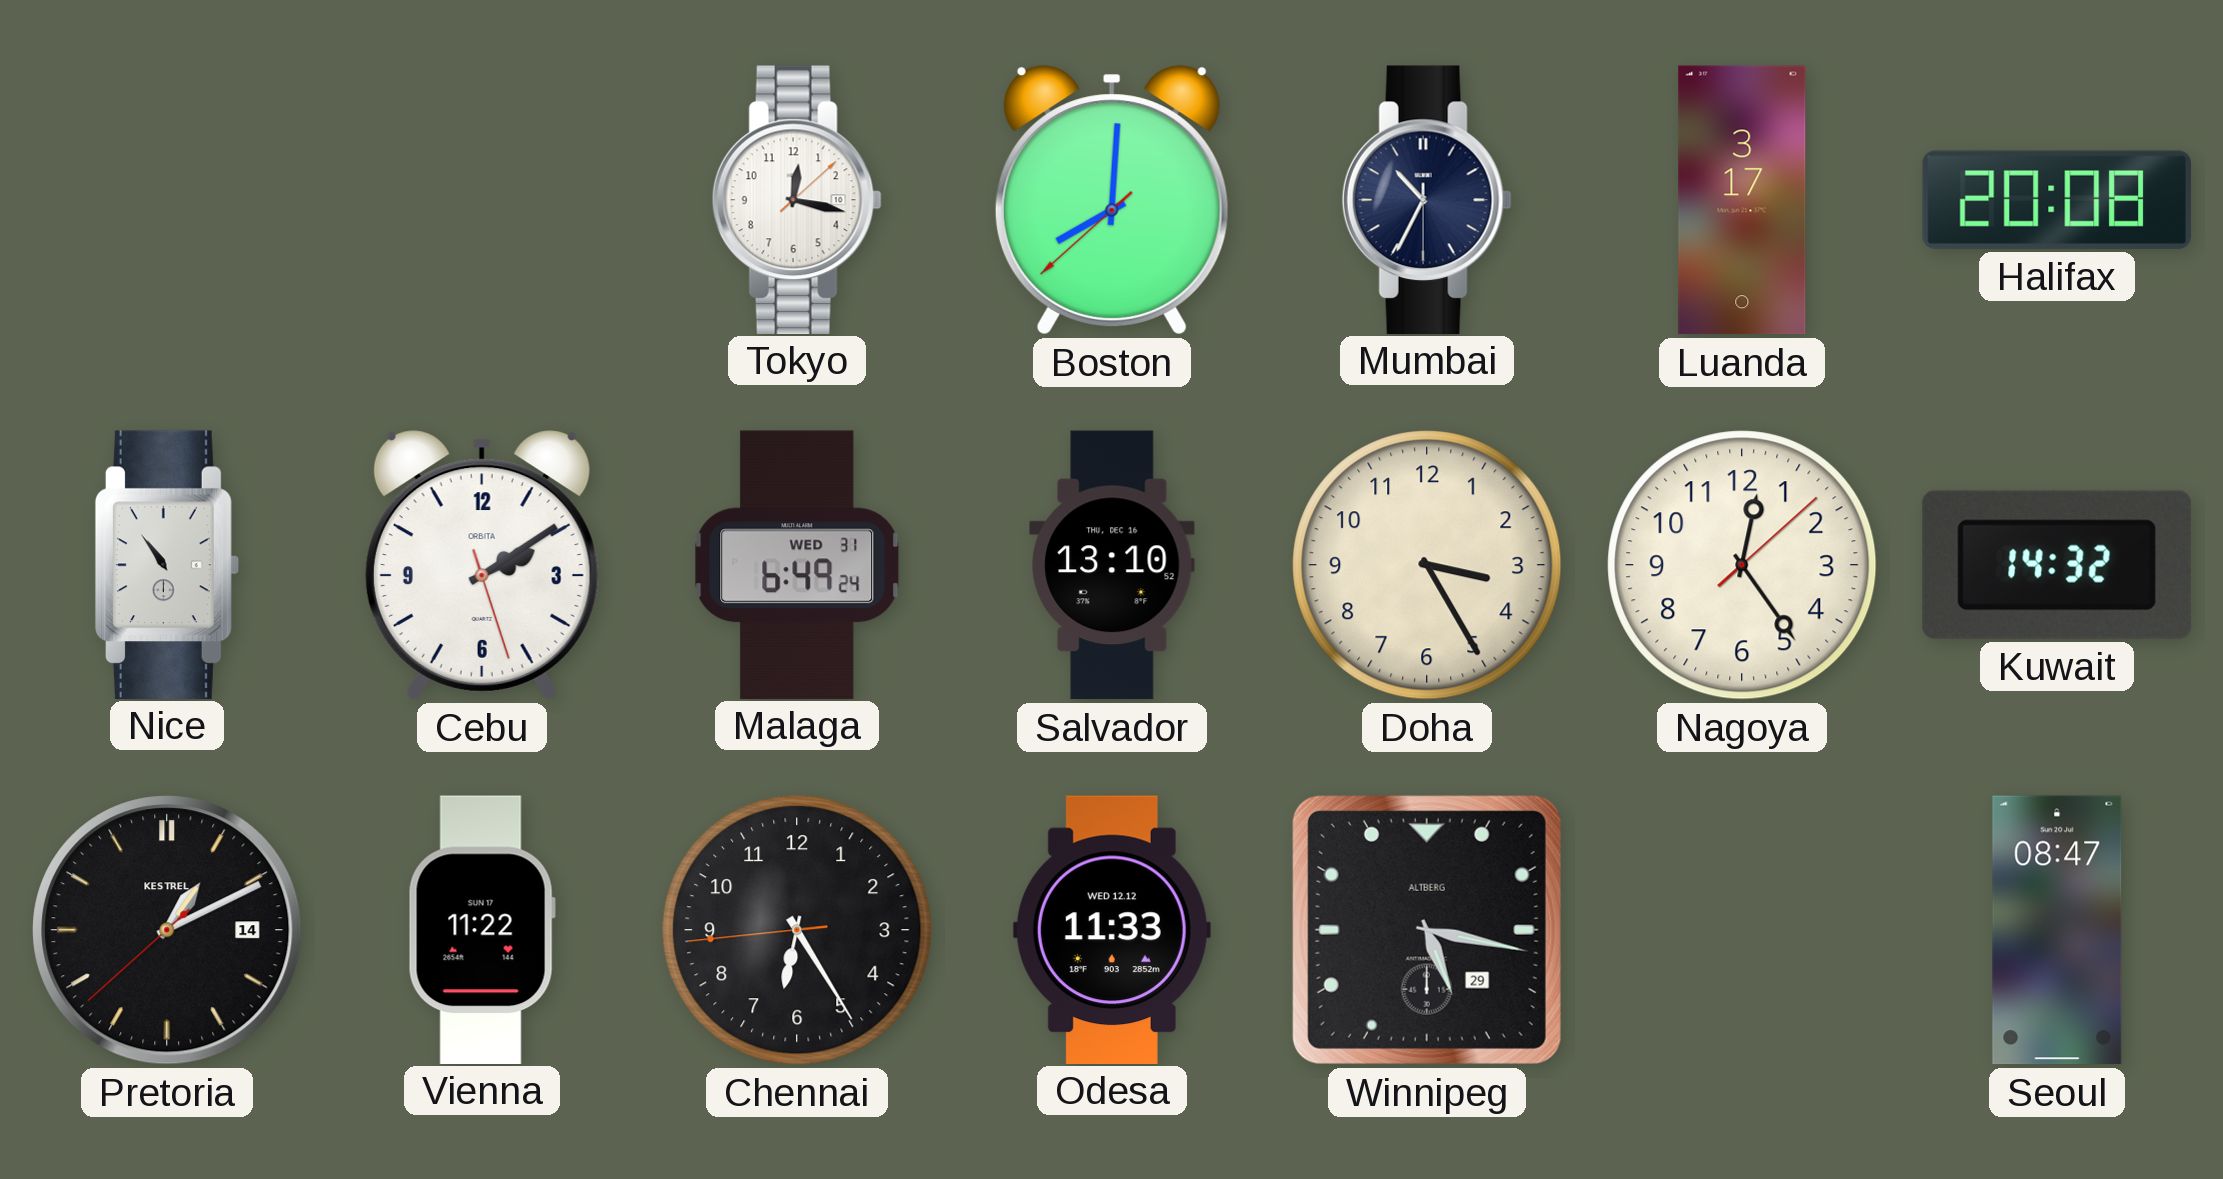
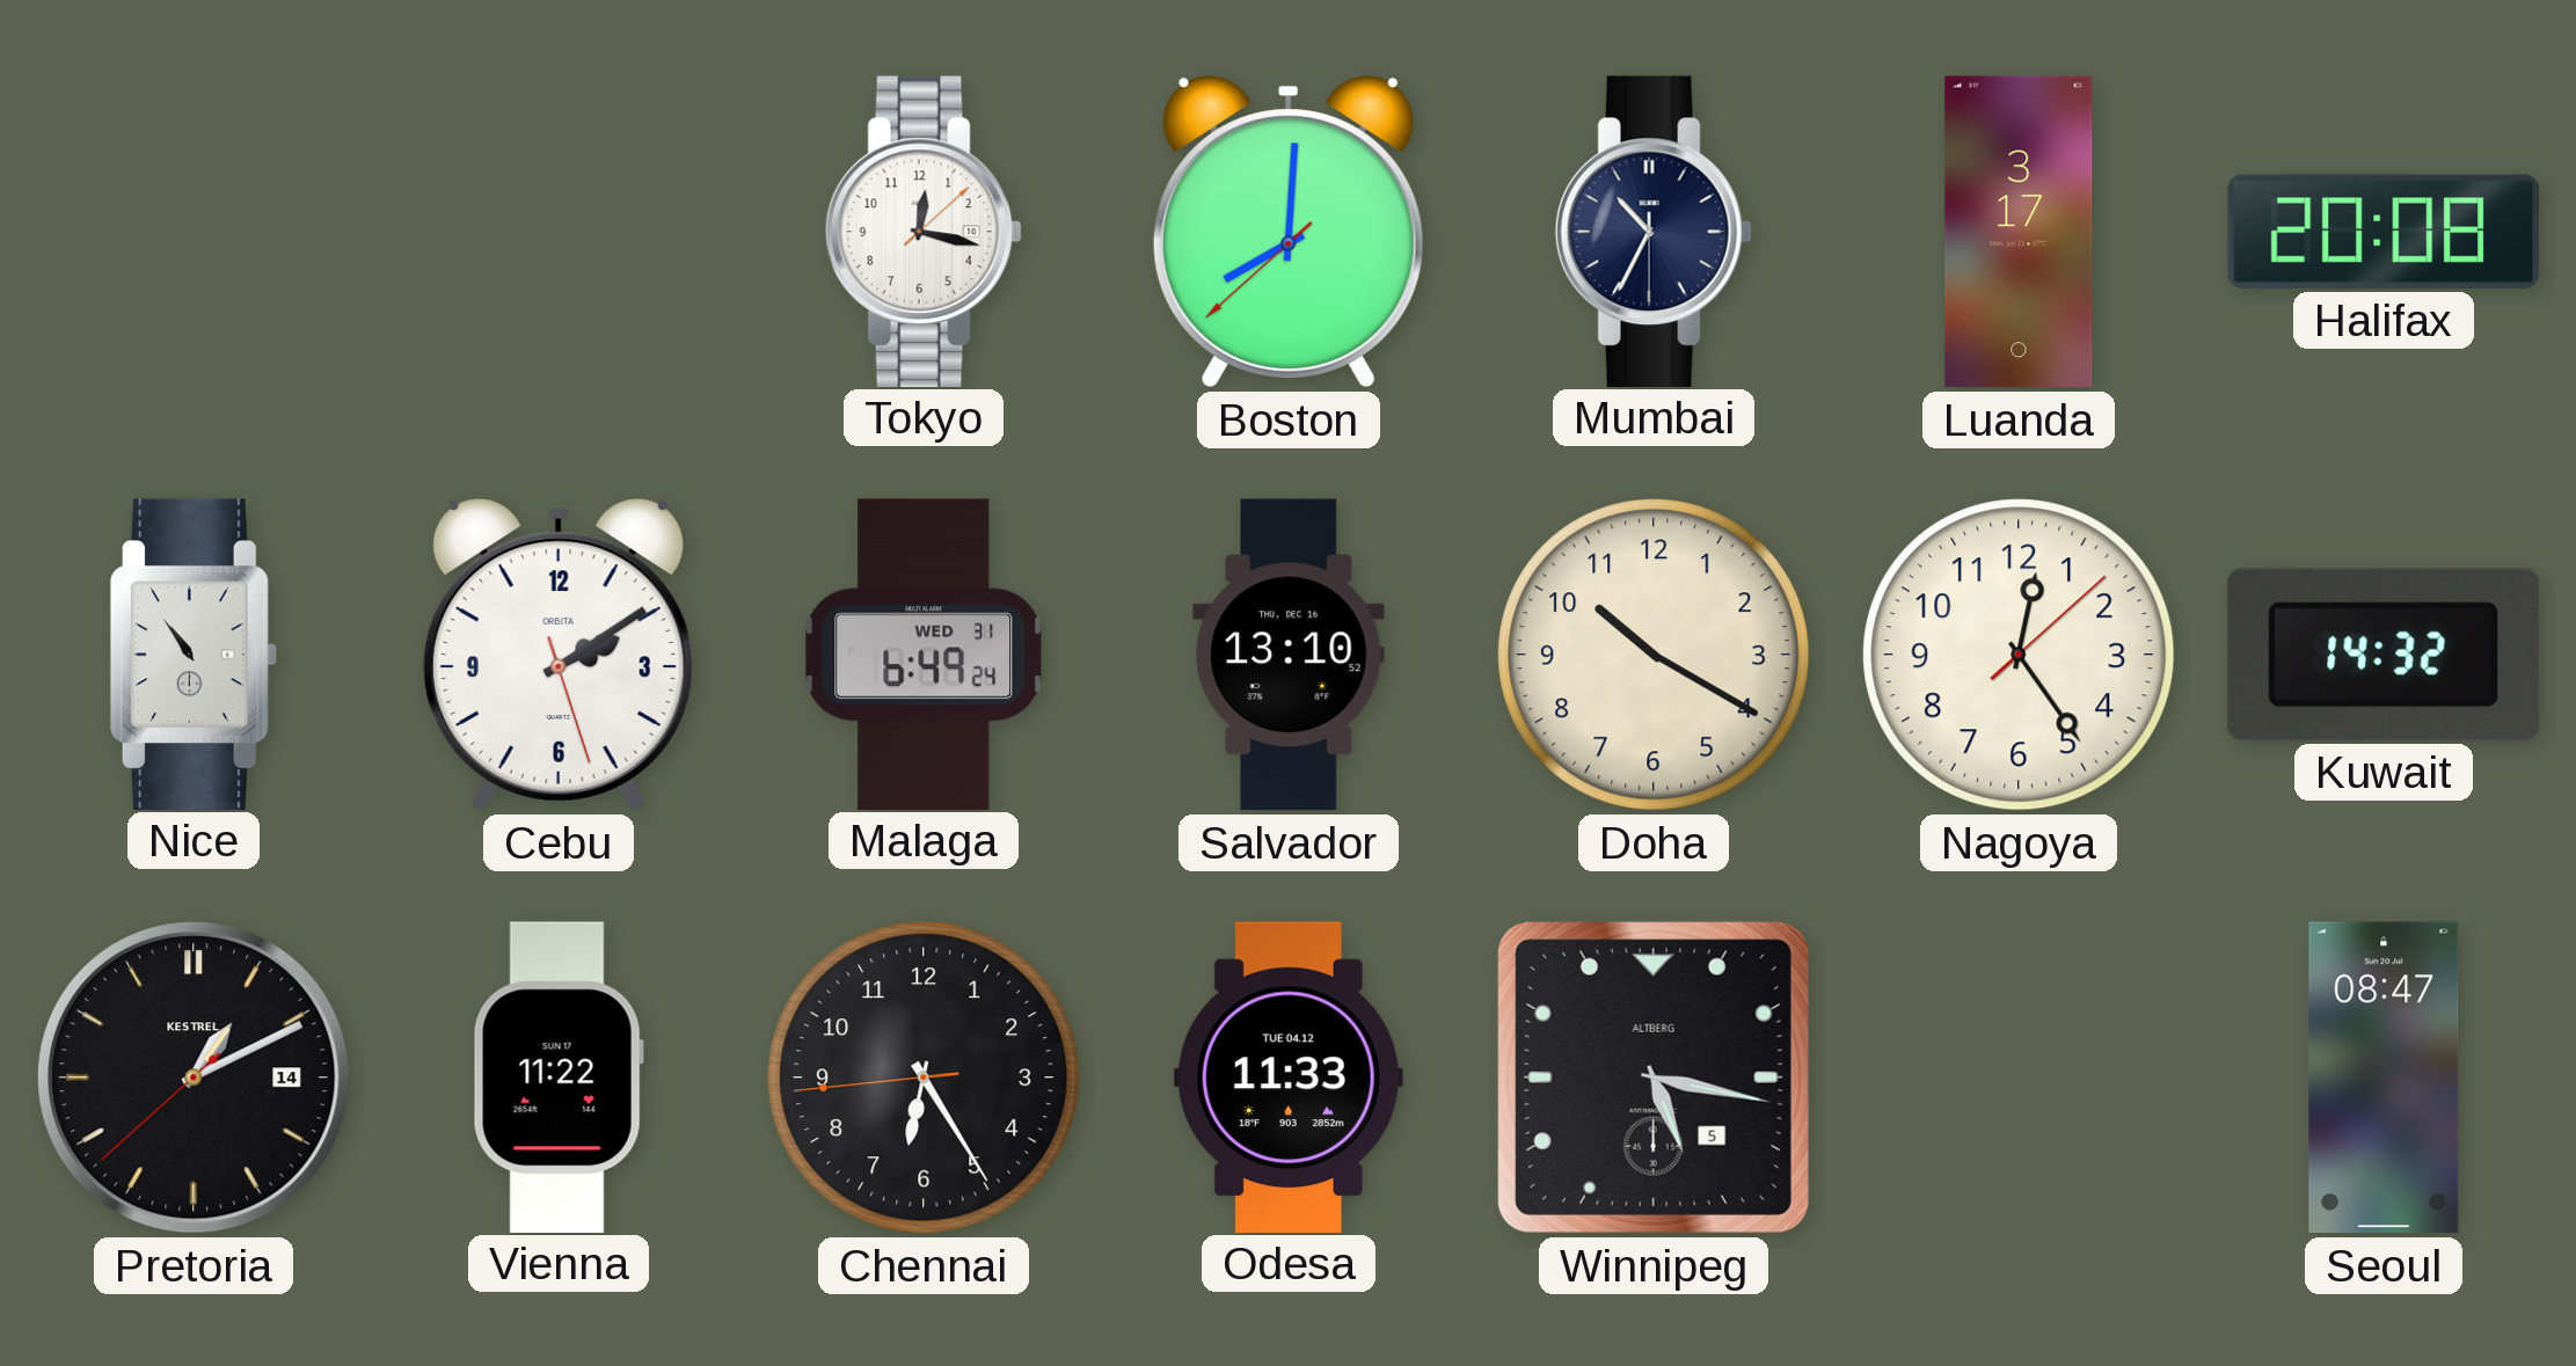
Doha: 3:25 -> 10:20 (1654, 655)
Odesa date: WED 12.12 -> TUE 04.12 (1289, 1076)
Winnipeg date: 29 -> 5 (1654, 1078)
